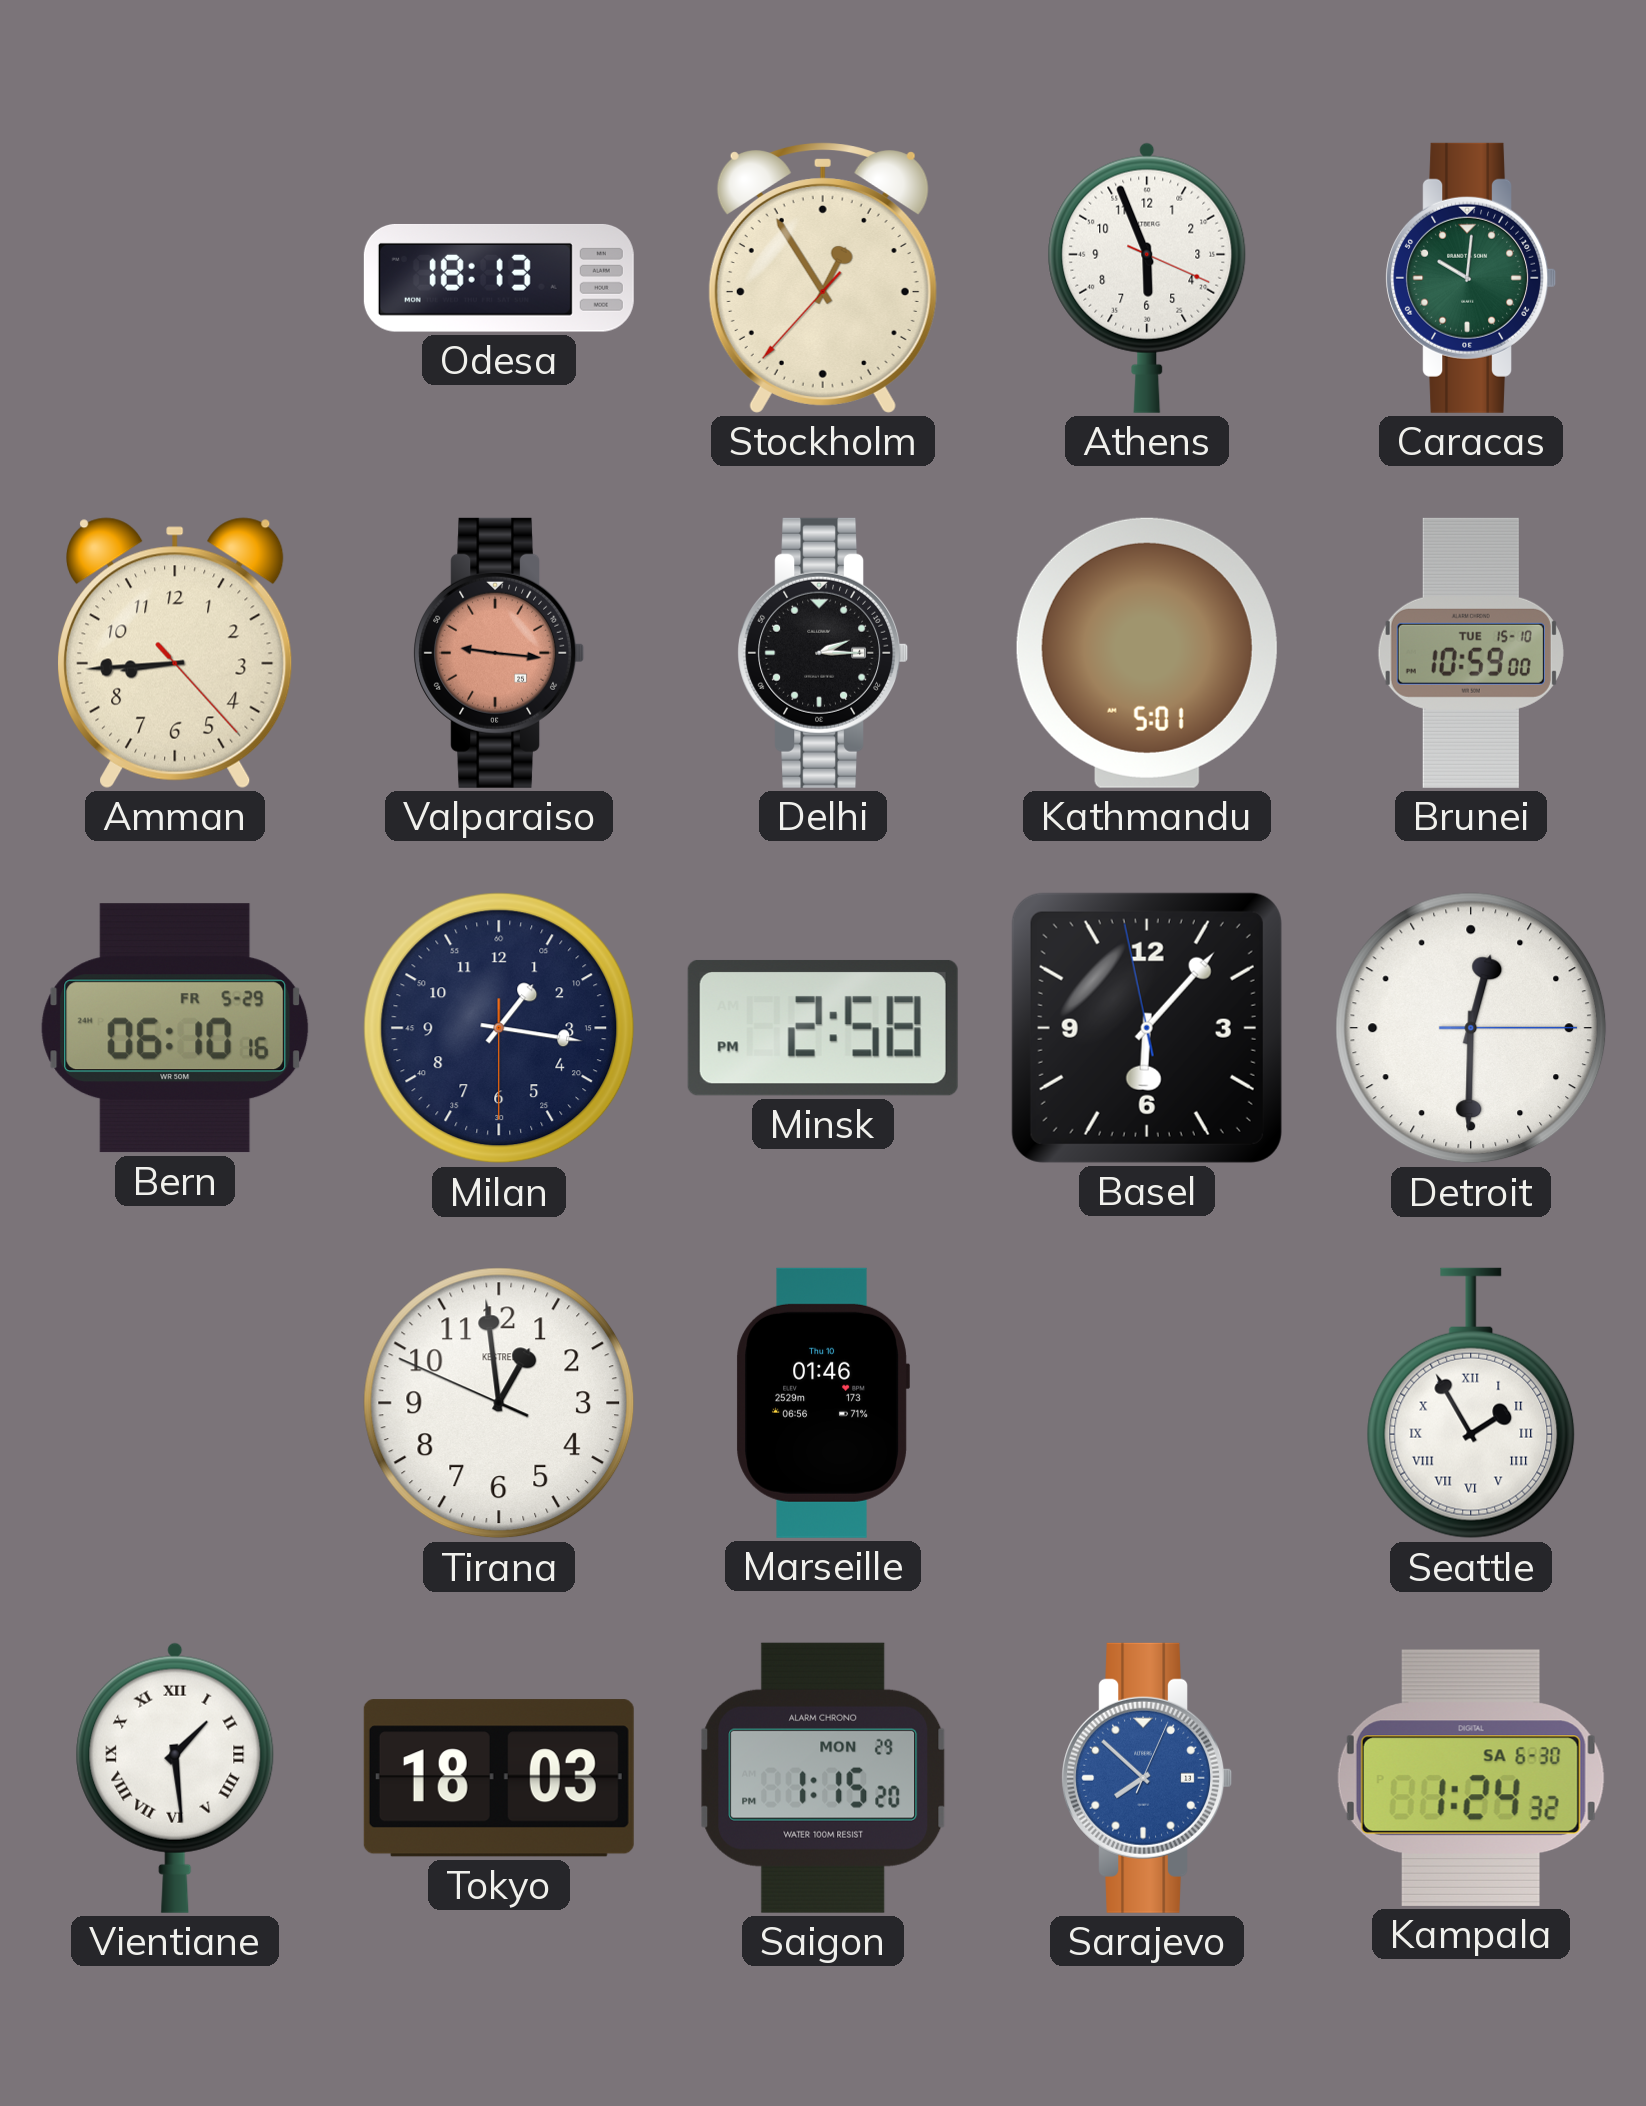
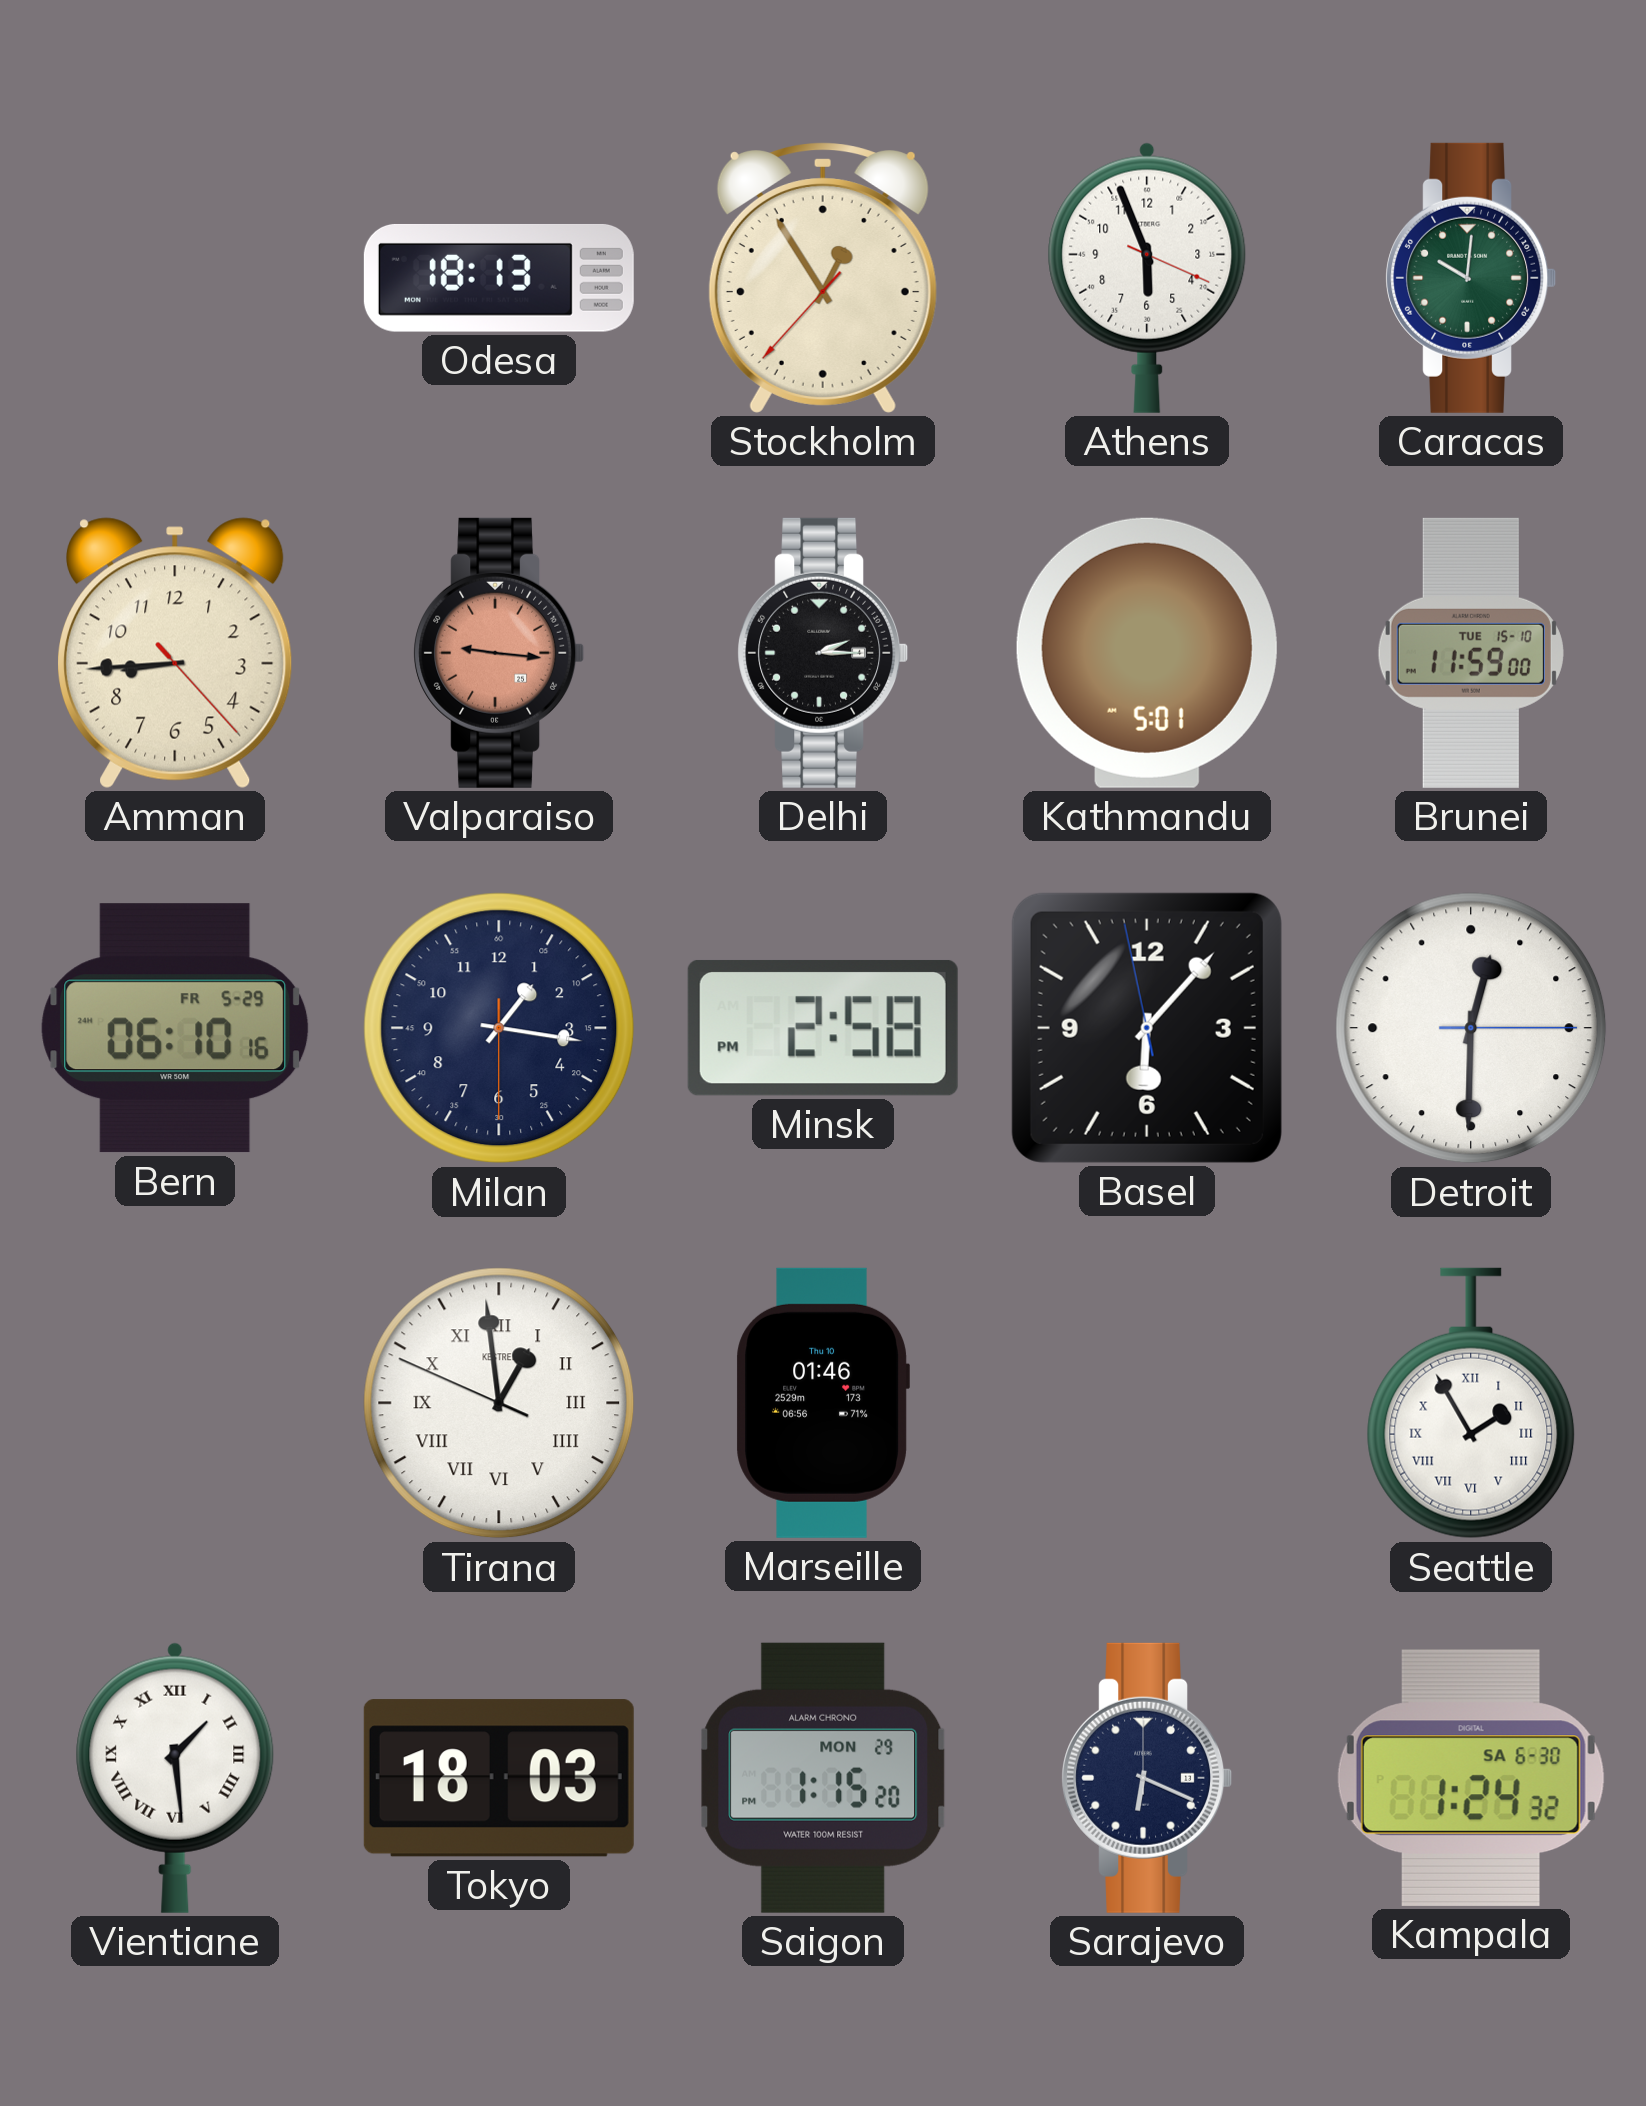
Brunei: 10:59 -> 11:59 (1471, 653)
Tirana numerals: Arabic -> Roman (499, 1403)
Sarajevo: 7:52 -> 6:19 (1147, 1778)
Sarajevo dial: blue -> navy (1147, 1778)
